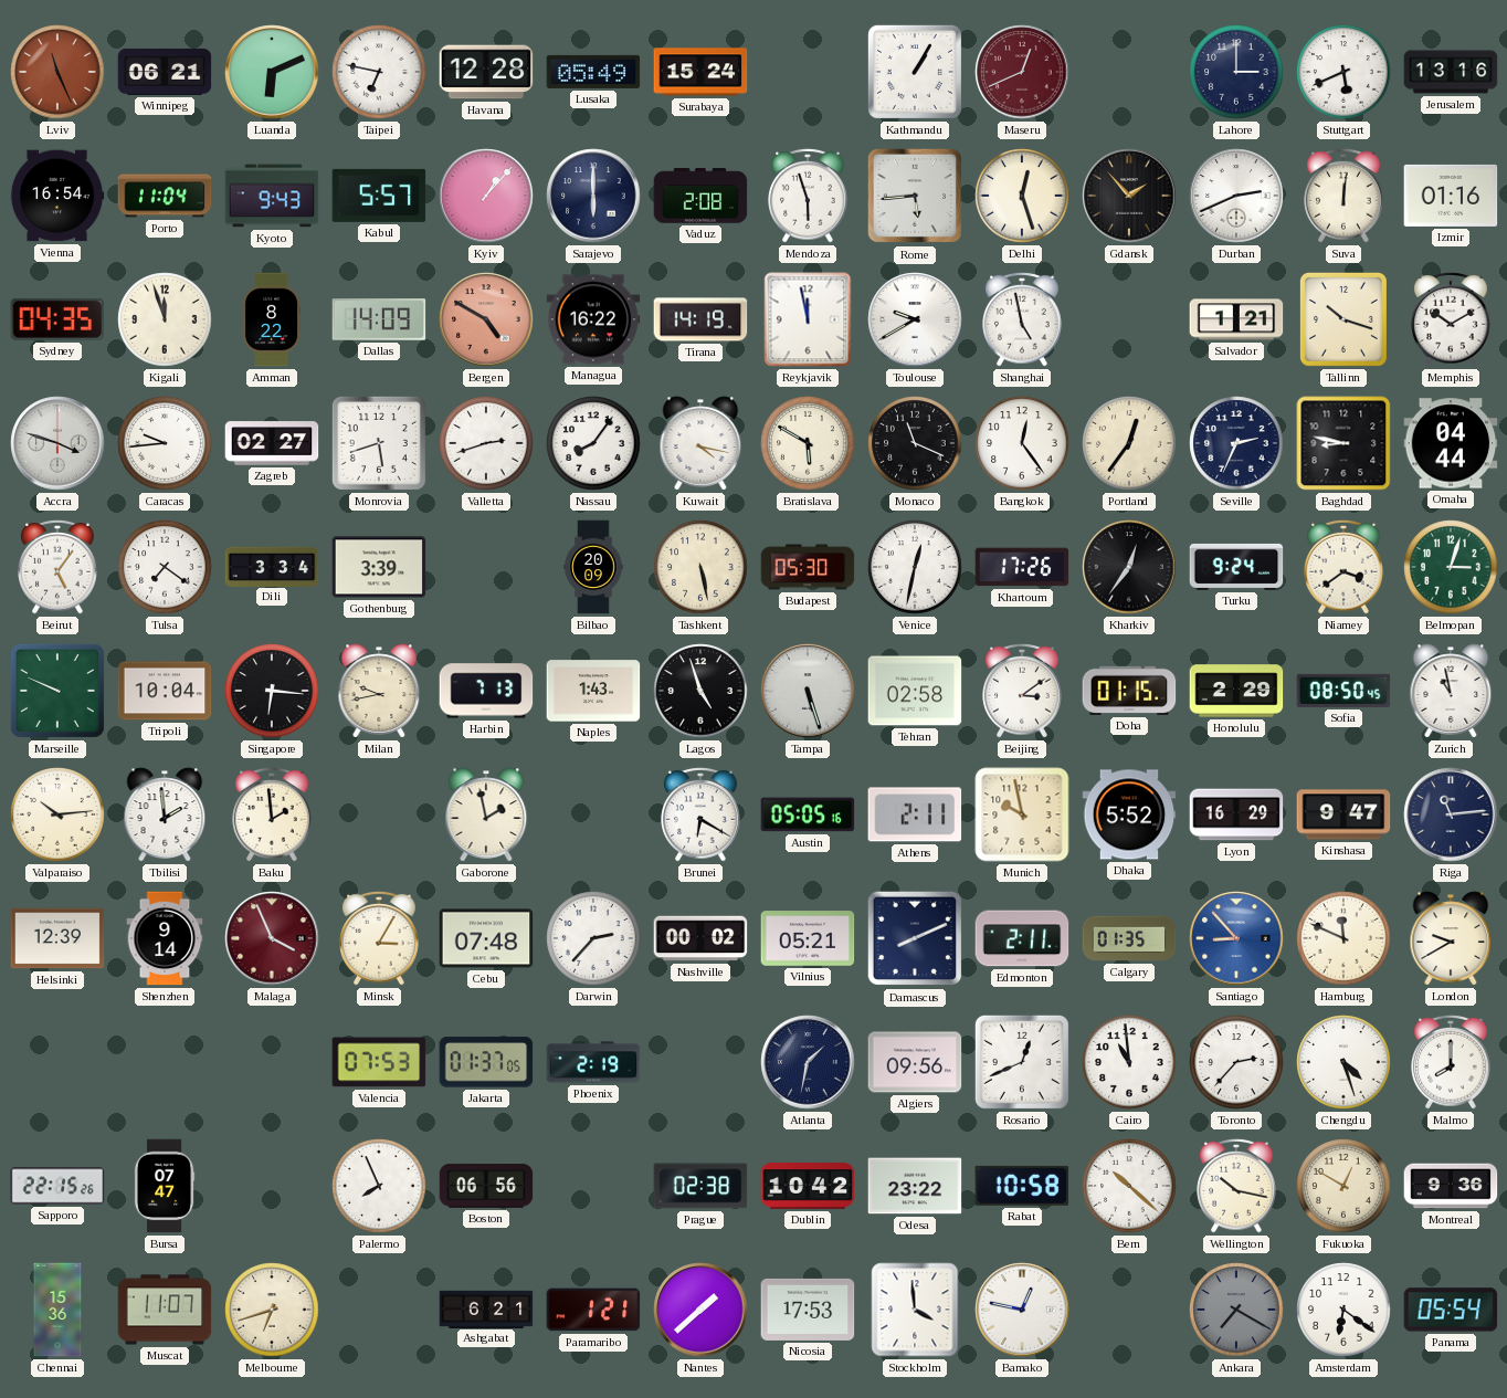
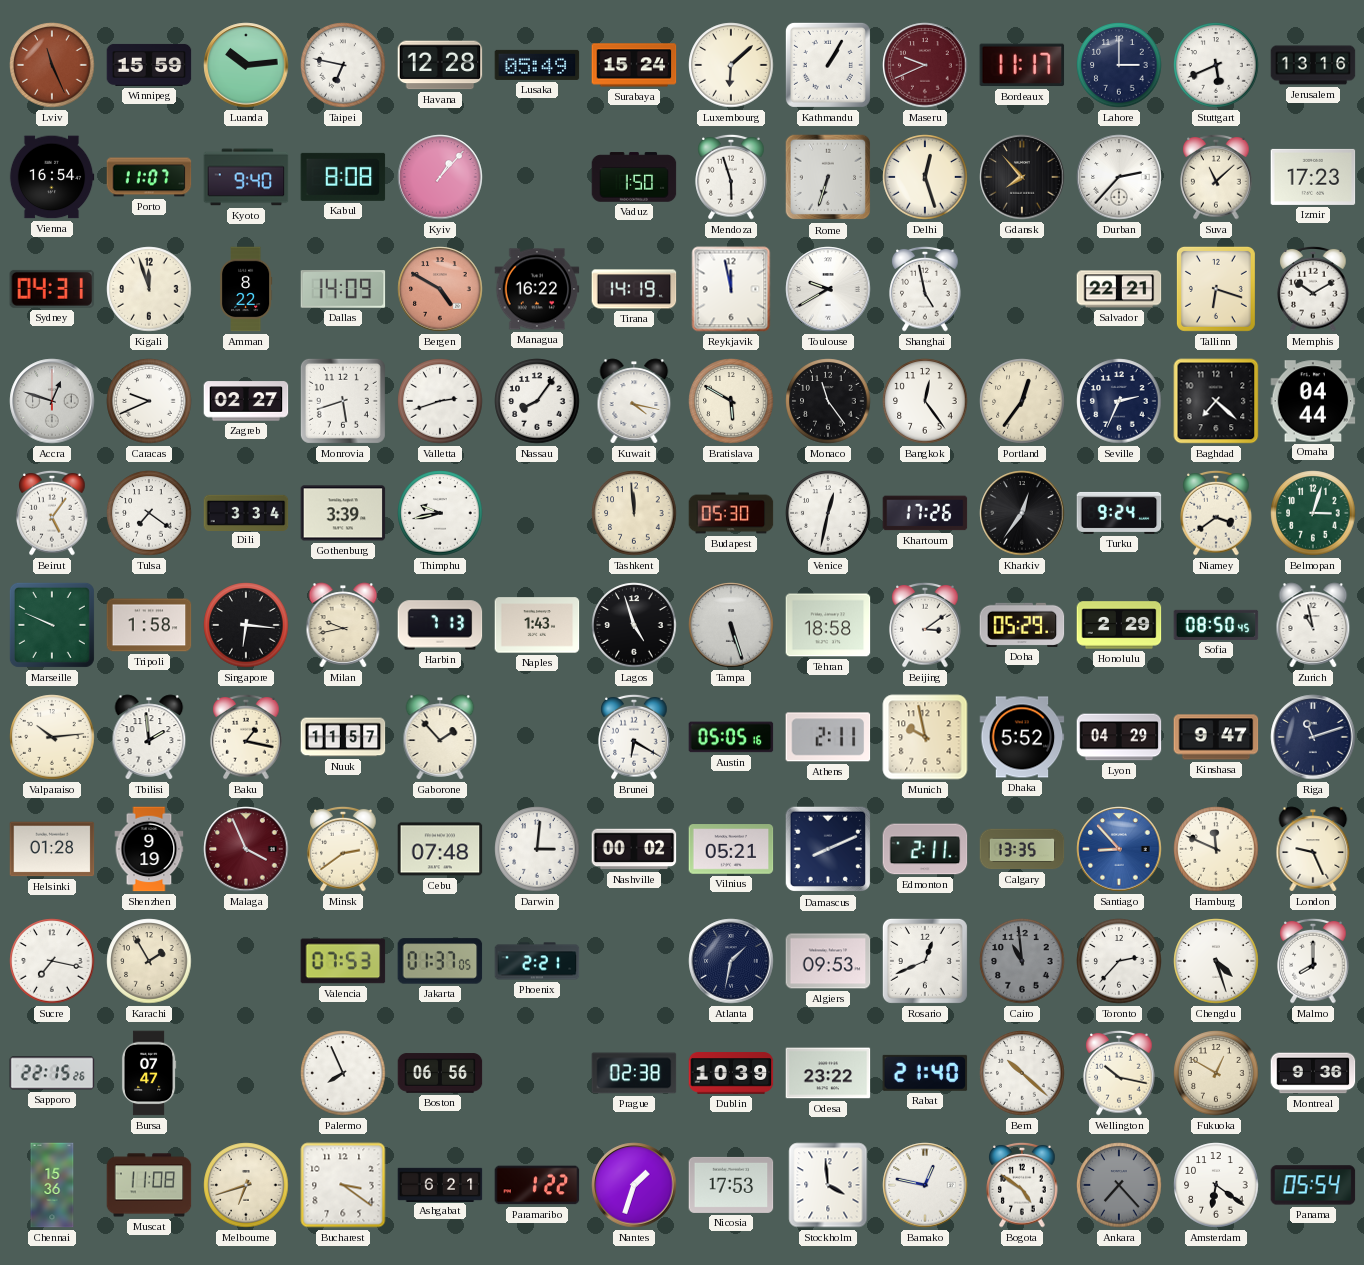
Winnipeg: 06:21 -> 15:59 (149, 65)
Luanda: 6:11 -> 10:14 (246, 65)
Luxembourg: none -> 6:08 (731, 65)
Maseru: 12:41 -> 9:41 (925, 65)
Bordeaux: none -> 11:17 (1022, 65)
Porto: 11:04 -> 11:07 (149, 177)
Kyoto: 9:43 -> 9:40 (246, 177)
Kabul: 5:57 -> 8:08 (343, 177)
Sarajevo: 6:00 -> none (593, 196)
Vaduz: 2:08 -> 1:50 (634, 177)
Rome: 5:44 -> 6:33 (828, 177)
Gdansk: 1:53 -> 7:53 (1022, 177)
Durban: 2:41 -> 2:37 (1119, 177)
Suva: 12:01 -> 11:08 (1216, 177)
Izmir: 01:16 -> 17:23 (1313, 177)
Sydney: 04:35 -> 04:31 (52, 289)
Salvador: 1:21 -> 22:21 (1119, 289)
Tallinn: 10:18 -> 6:18 (1216, 289)
Accra: 3:48 -> 12:48 (52, 401)
Caracas: 9:44 -> 9:41 (149, 401)
Monaco: 11:19 -> 11:24 (828, 401)
Baghdad: 8:47 -> 7:22 (1216, 401)
Thimphu: none -> 9:43 (440, 513)
Bilbao: 20:09 -> none (593, 567)
Tashkent: 5:28 -> 11:59 (634, 513)
Tripoli: 10:04 -> 1:58 (149, 625)
Tehran: 02:58 -> 18:58 (828, 625)
Doha: 01:15 -> 05:29 (1022, 625)
Baku: 1:59 -> 1:17 (246, 737)
Nuuk: none -> 11:57 (343, 737)
Gaborone: 1:58 -> 1:53 (440, 737)
Lyon: 16:29 -> 04:29 (1119, 737)
Riga: 11:14 -> 11:12 (1313, 737)
Helsinki: 12:39 -> 01:28 (52, 849)
Shenzhen: 9:14 -> 9:19 (149, 849)
Minsk: 3:05 -> 2:39 (343, 849)
Darwin: 2:37 -> 3:01 (537, 849)
Calgary: 01:35 -> 13:35 (1022, 849)
London: 9:40 -> 9:26 (1313, 849)
Sucre: none -> 7:17 (52, 961)
Karachi: none -> 1:55 (149, 961)
Phoenix: 2:19 -> 2:21 (537, 961)
Algiers: 09:56 -> 09:53 (828, 961)
Cairo dial: white -> grey (1022, 961)
Dublin: 10:42 -> 10:39 (731, 1073)
Rabat: 10:58 -> 21:40 (925, 1073)
Muscat: 11:07 -> 11:08 (149, 1185)
Bucharest: none -> 3:21 (343, 1185)
Paramaribo: 1:21 -> 1:22 (537, 1185)
Nantes: 1:38 -> 1:33 (634, 1185)
Bogota: none -> 4:51 (1022, 1185)
Ankara: 7:20 -> 7:23 (1119, 1185)
